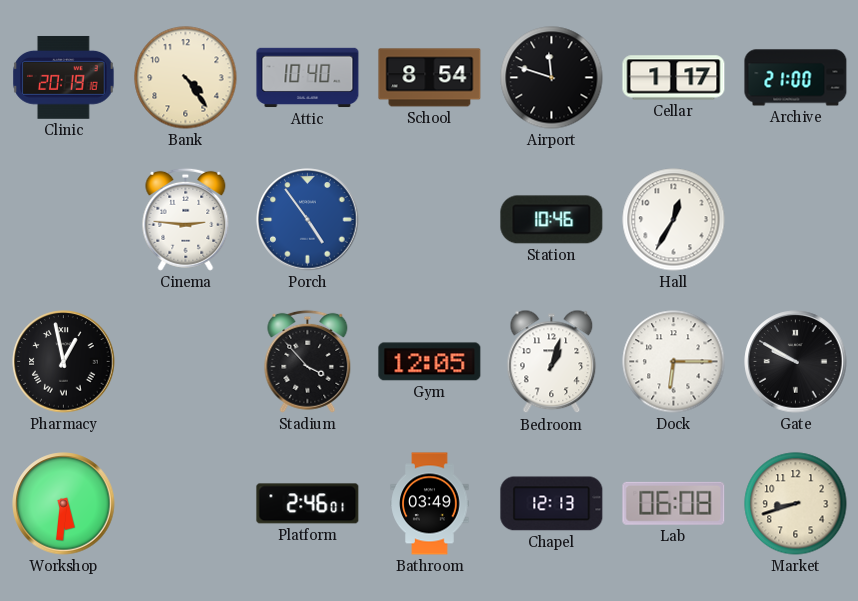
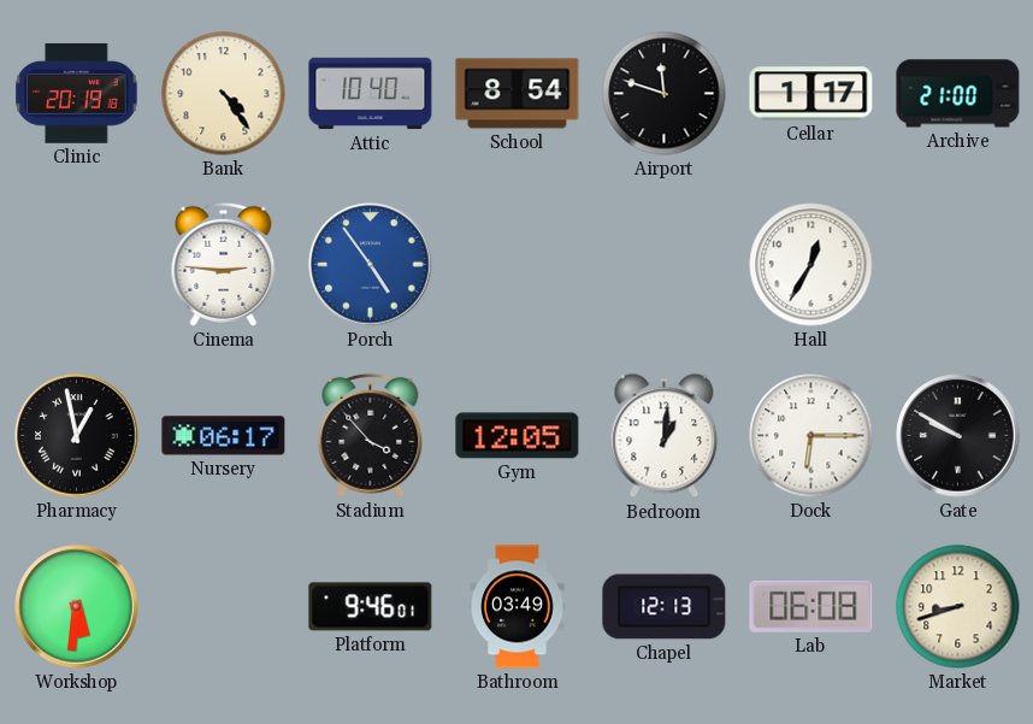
Station: 10:46 -> none (552, 220)
Nursery: none -> 06:17 (224, 436)
Bedroom: 1:03 -> 1:01 (665, 436)
Platform: 2:46 -> 9:46 (371, 607)
